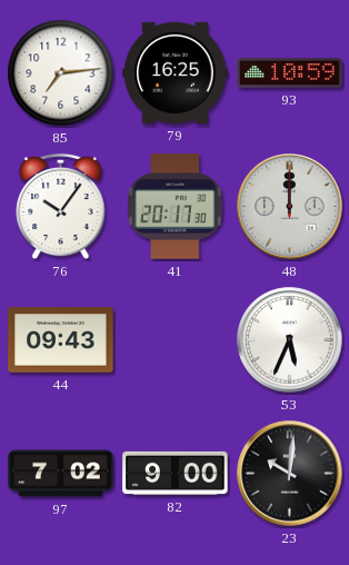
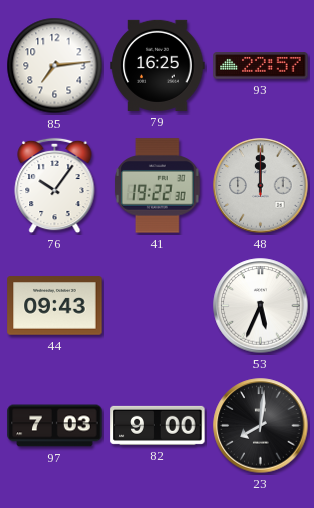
93: 10:59 -> 22:57 (261, 66)
41: 20:17 -> 19:22 (158, 186)
97: 7:02 -> 7:03 (55, 426)
23: 10:01 -> 8:01 (261, 426)
